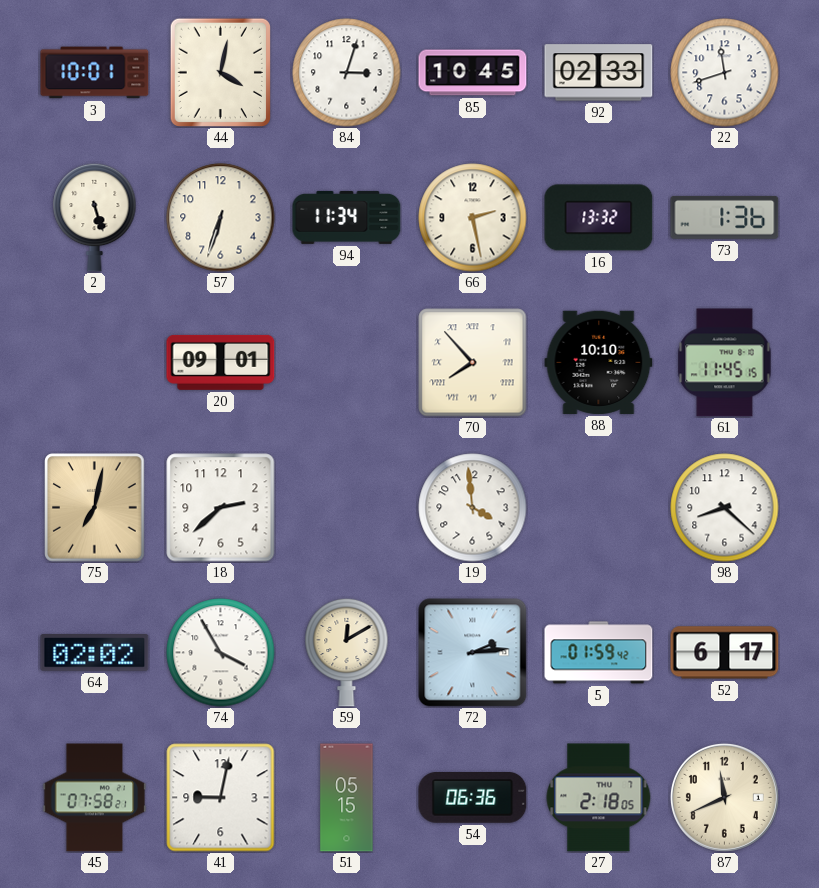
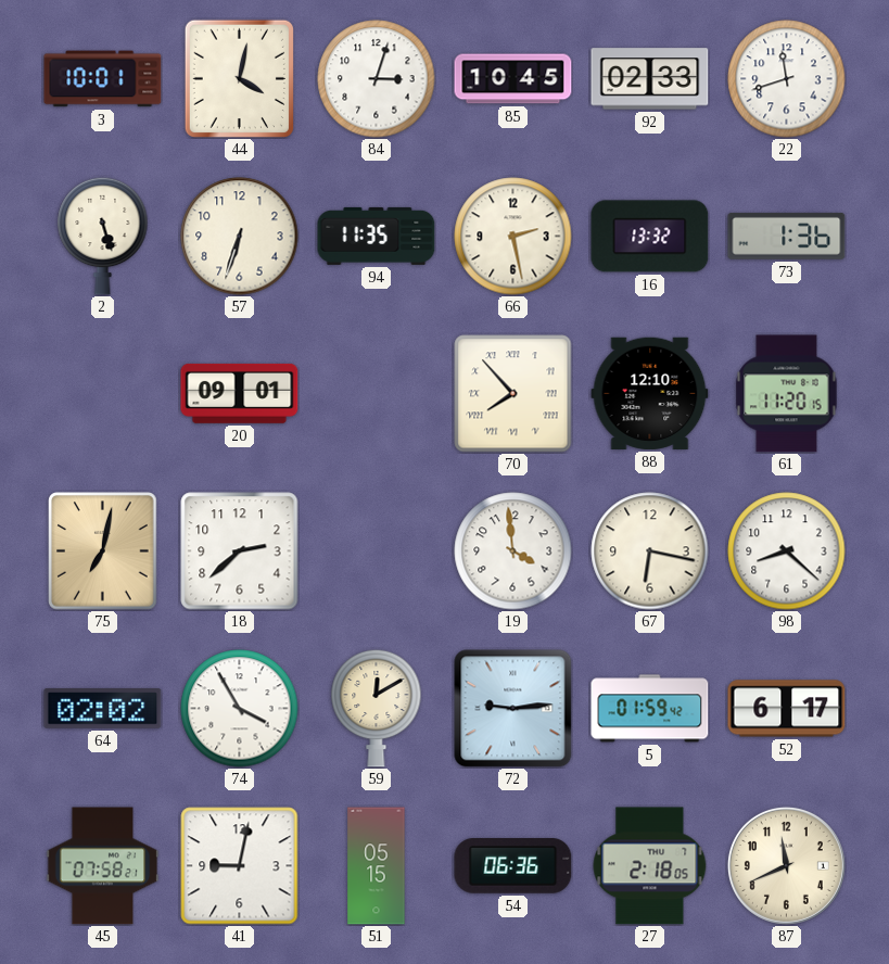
94: 11:34 -> 11:35 (377, 236)
88: 10:10 -> 12:10 (650, 393)
61: 11:45 -> 11:20 (787, 394)
67: none -> 6:17 (650, 551)
72: 2:14 -> 9:14 (513, 709)
